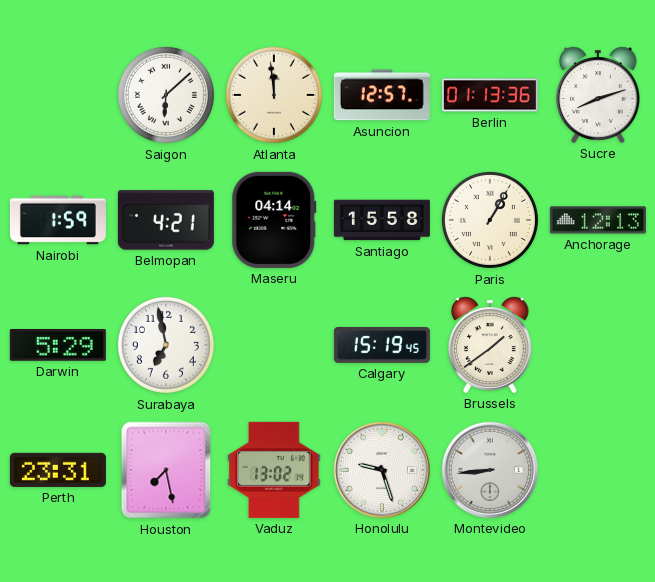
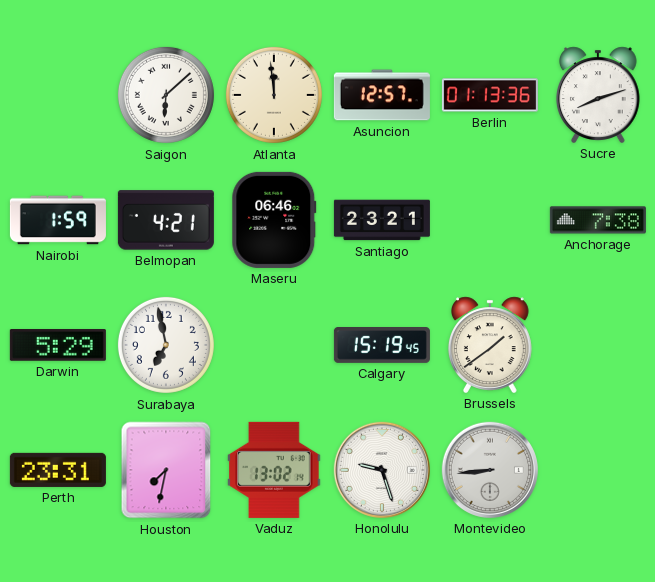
Maseru: 04:14 -> 06:46 (274, 220)
Santiago: 15:58 -> 23:21 (382, 220)
Paris: 1:05 -> none (490, 220)
Anchorage: 12:13 -> 7:38 (598, 220)
Houston: 7:28 -> 7:32 (166, 470)
